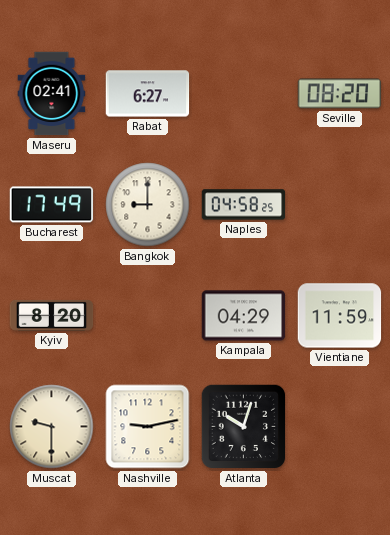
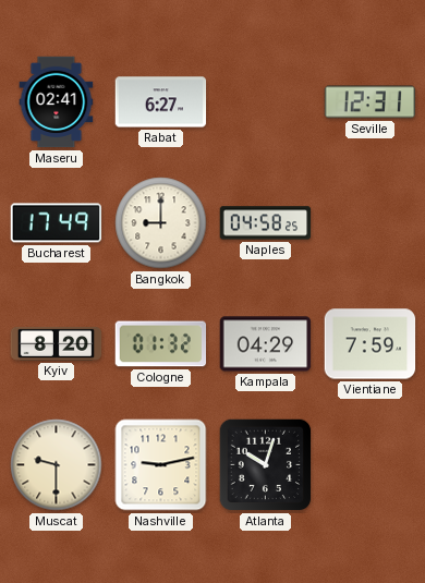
Seville: 08:20 -> 12:31 (371, 102)
Cologne: none -> 01:32 (161, 344)
Vientiane: 11:59 -> 7:59 (371, 344)
